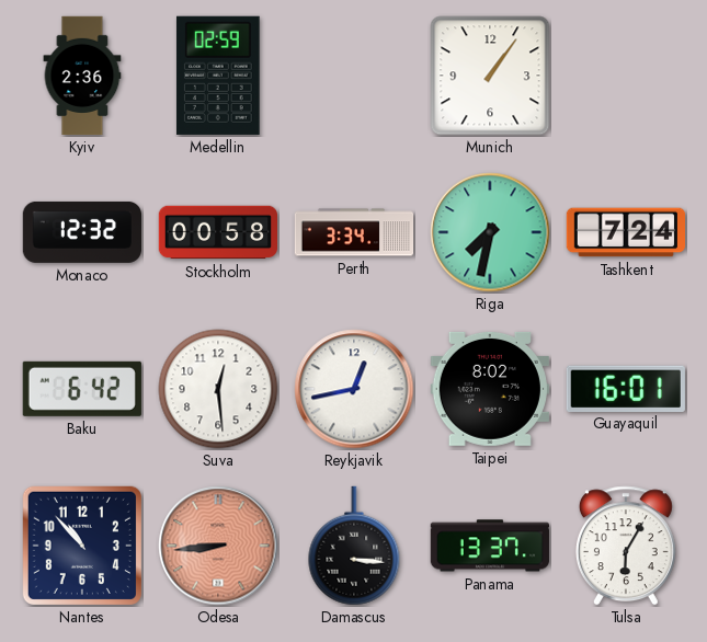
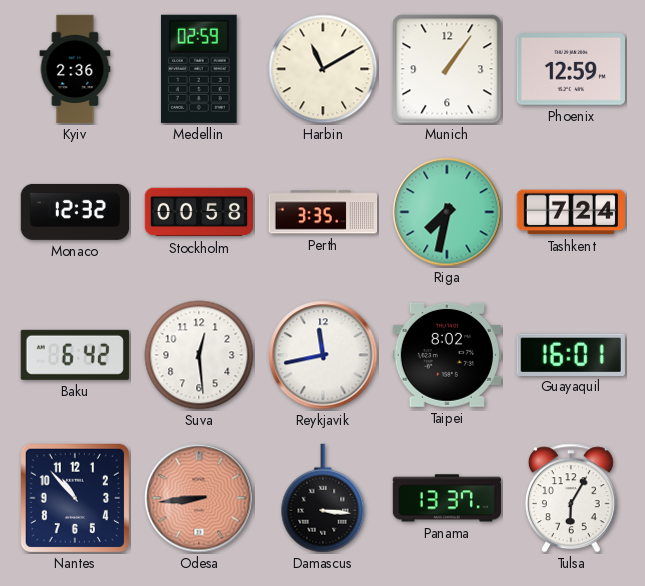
Harbin: none -> 11:10 (323, 69)
Phoenix: none -> 12:59 (571, 70)
Perth: 3:34 -> 3:35 (323, 212)
Reykjavik: 12:43 -> 11:43 (323, 355)
